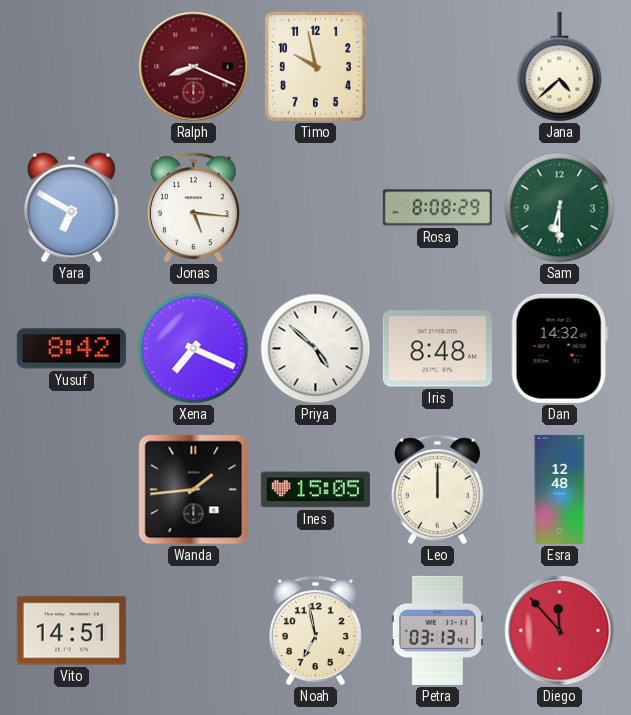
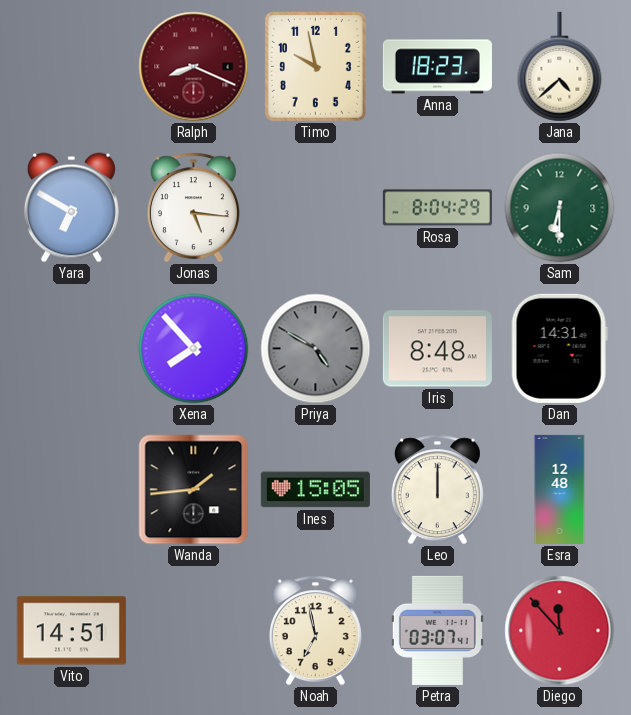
Anna: none -> 18:23 (437, 67)
Rosa: 8:08 -> 8:04 (437, 208)
Yusuf: 8:42 -> none (71, 349)
Xena: 7:19 -> 7:53 (194, 349)
Priya: 4:52 -> 4:50 (316, 349)
Priya dial: white -> grey (316, 349)
Dan: 14:32 -> 14:31 (559, 348)
Petra: 03:13 -> 03:07 (437, 630)
